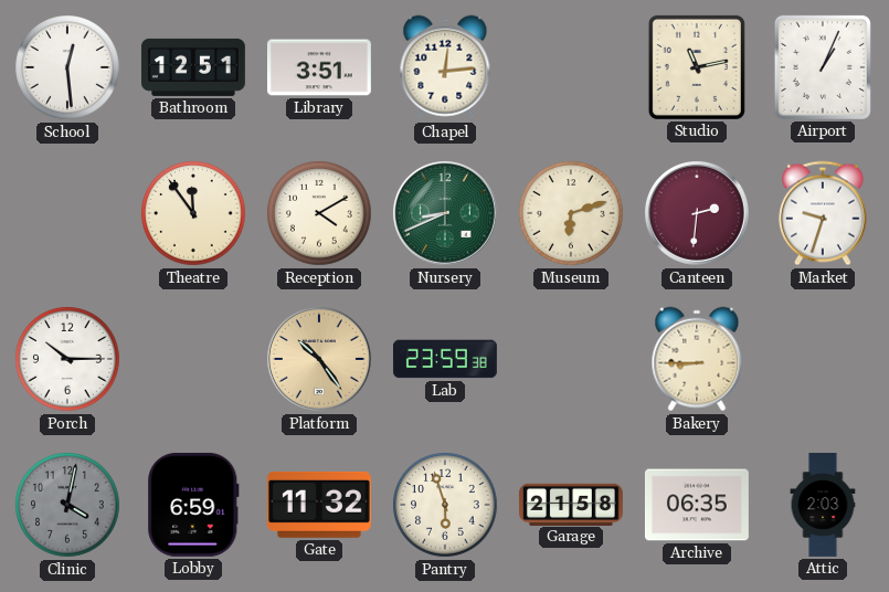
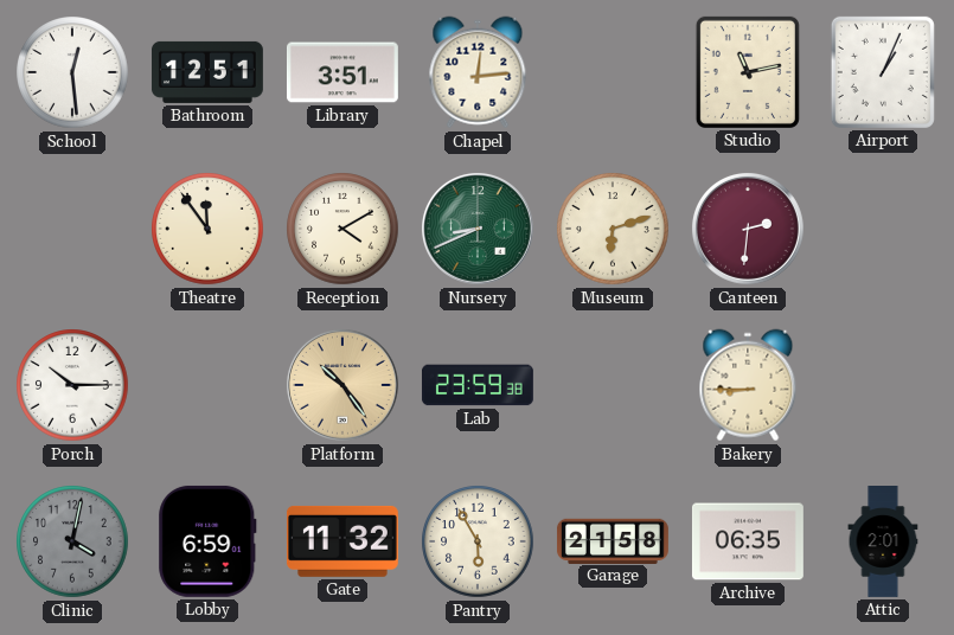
Market: 9:33 -> none (823, 213)
Pantry: 5:57 -> 5:55 (478, 541)
Attic: 2:03 -> 2:01 (883, 543)
